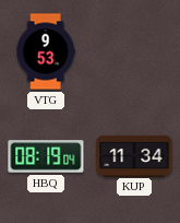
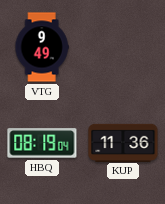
VTG: 9:53 -> 9:49 (42, 47)
KUP: 11:34 -> 11:36 (123, 142)
